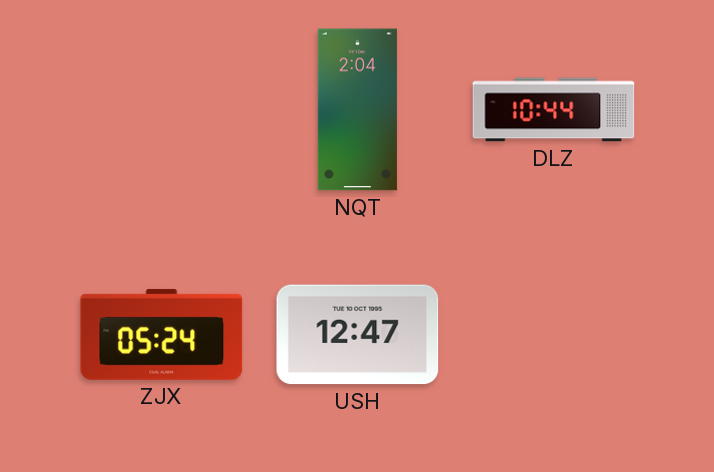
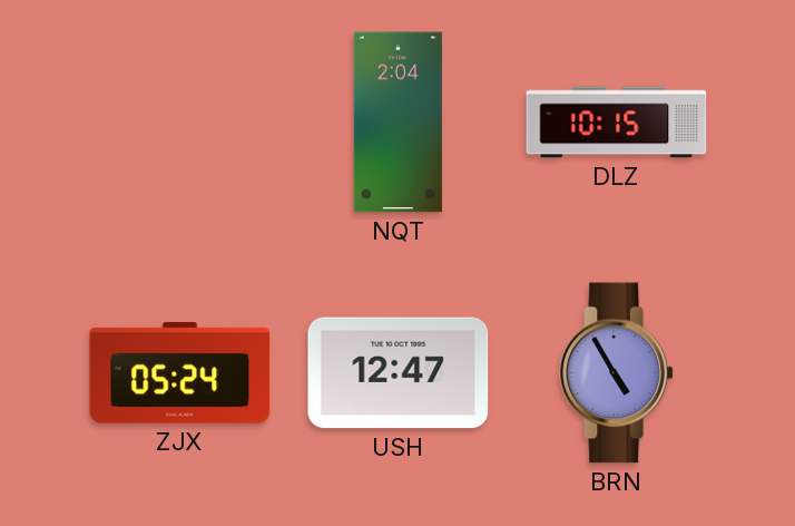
DLZ: 10:44 -> 10:15 (617, 123)
BRN: none -> 4:55 (616, 373)
